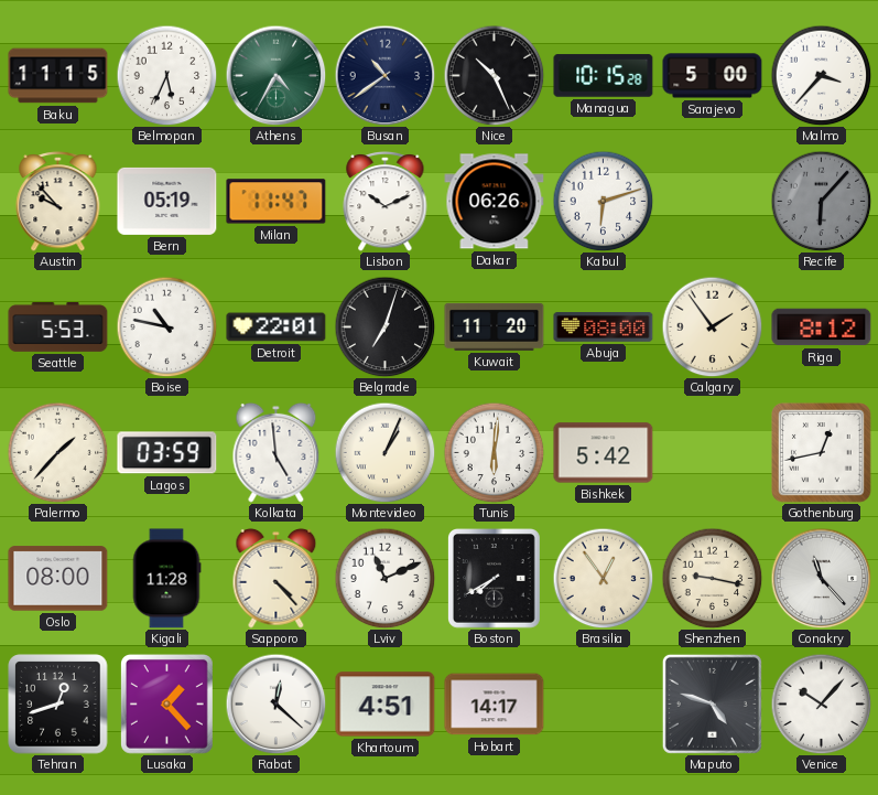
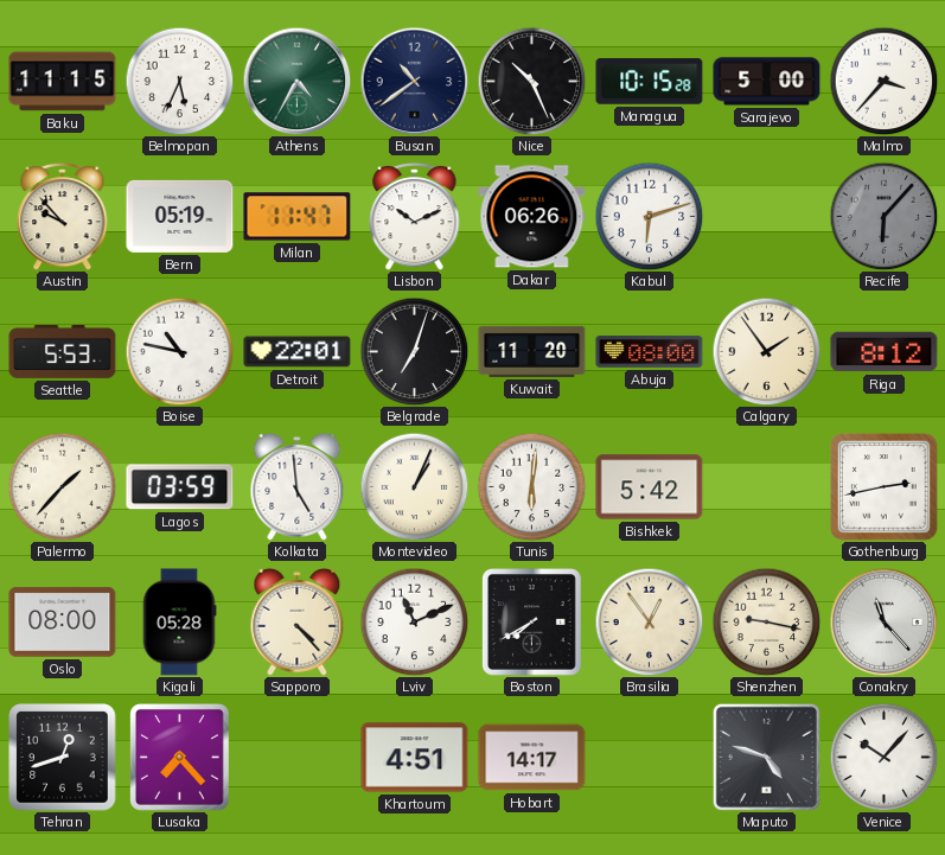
Gothenburg: 12:43 -> 2:43 (885, 487)
Kigali: 11:28 -> 05:28 (179, 623)
Lusaka: 1:23 -> 7:23 (180, 758)
Rabat: 12:22 -> none (275, 703)
